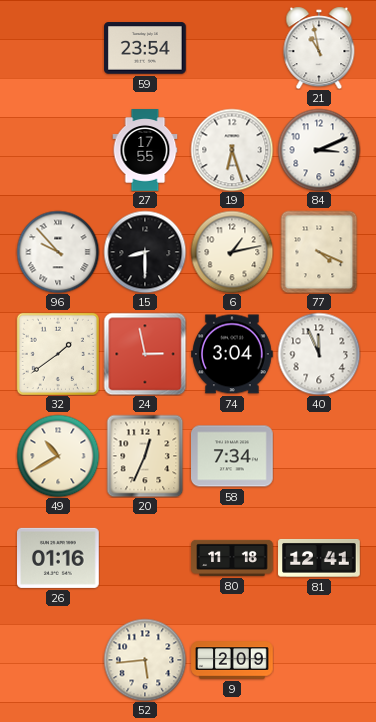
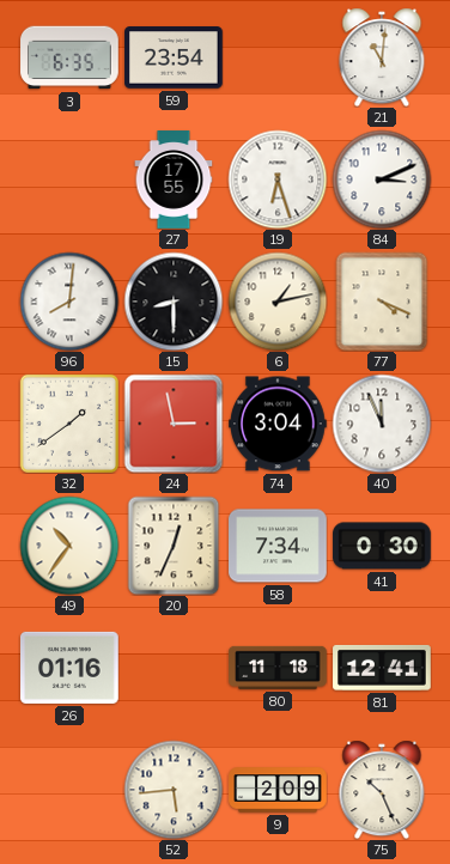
3: none -> 6:35 (69, 57)
21: 10:58 -> 11:01 (382, 57)
96: 9:53 -> 8:01 (69, 302)
49: 10:40 -> 10:36 (69, 546)
41: none -> 0:30 (382, 546)
75: none -> 10:26 (382, 790)
